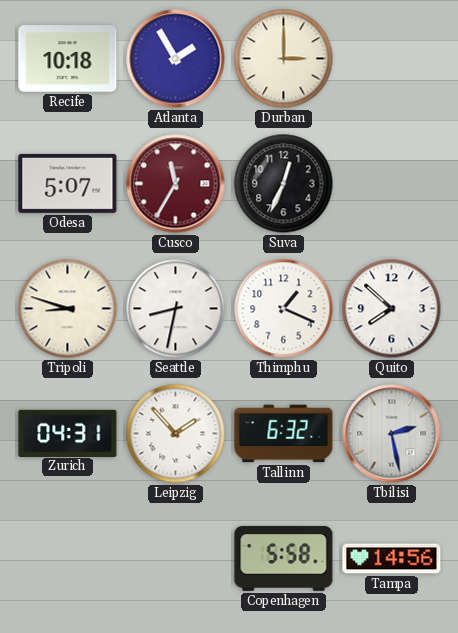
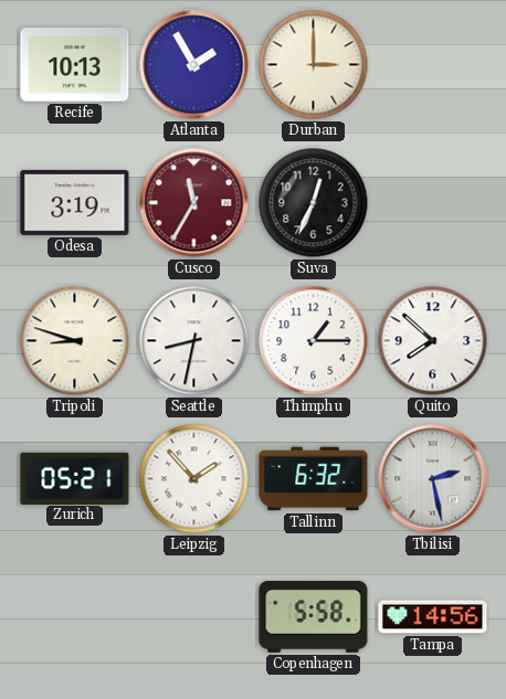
Recife: 10:18 -> 10:13 (75, 65)
Odesa: 5:07 -> 3:19 (75, 202)
Thimphu: 1:19 -> 1:15 (314, 341)
Zurich: 04:31 -> 05:21 (75, 478)
